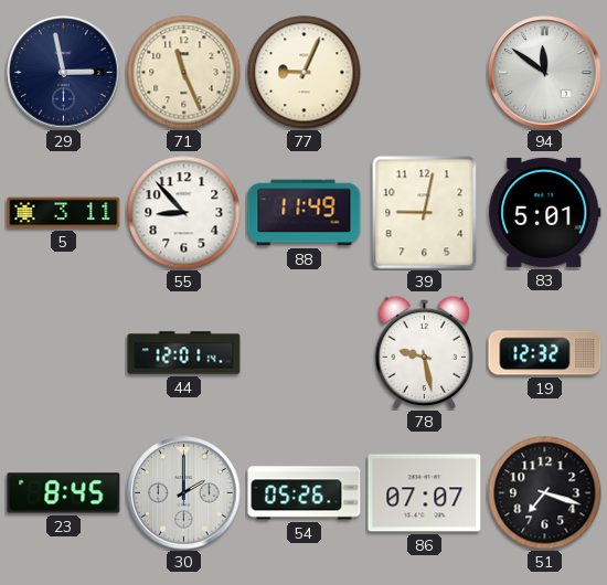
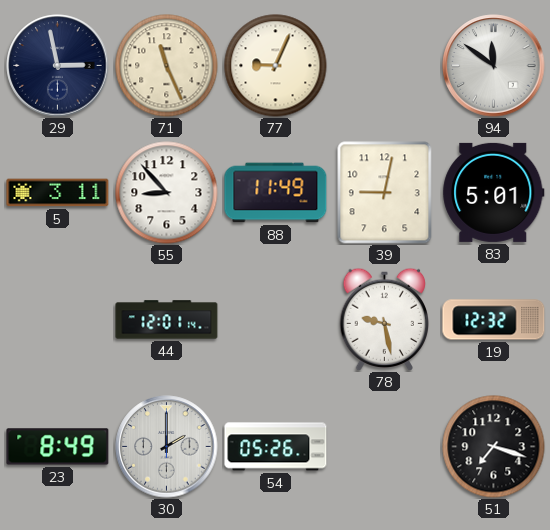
23: 8:45 -> 8:49 (58, 447)
86: 07:07 -> none (425, 493)
